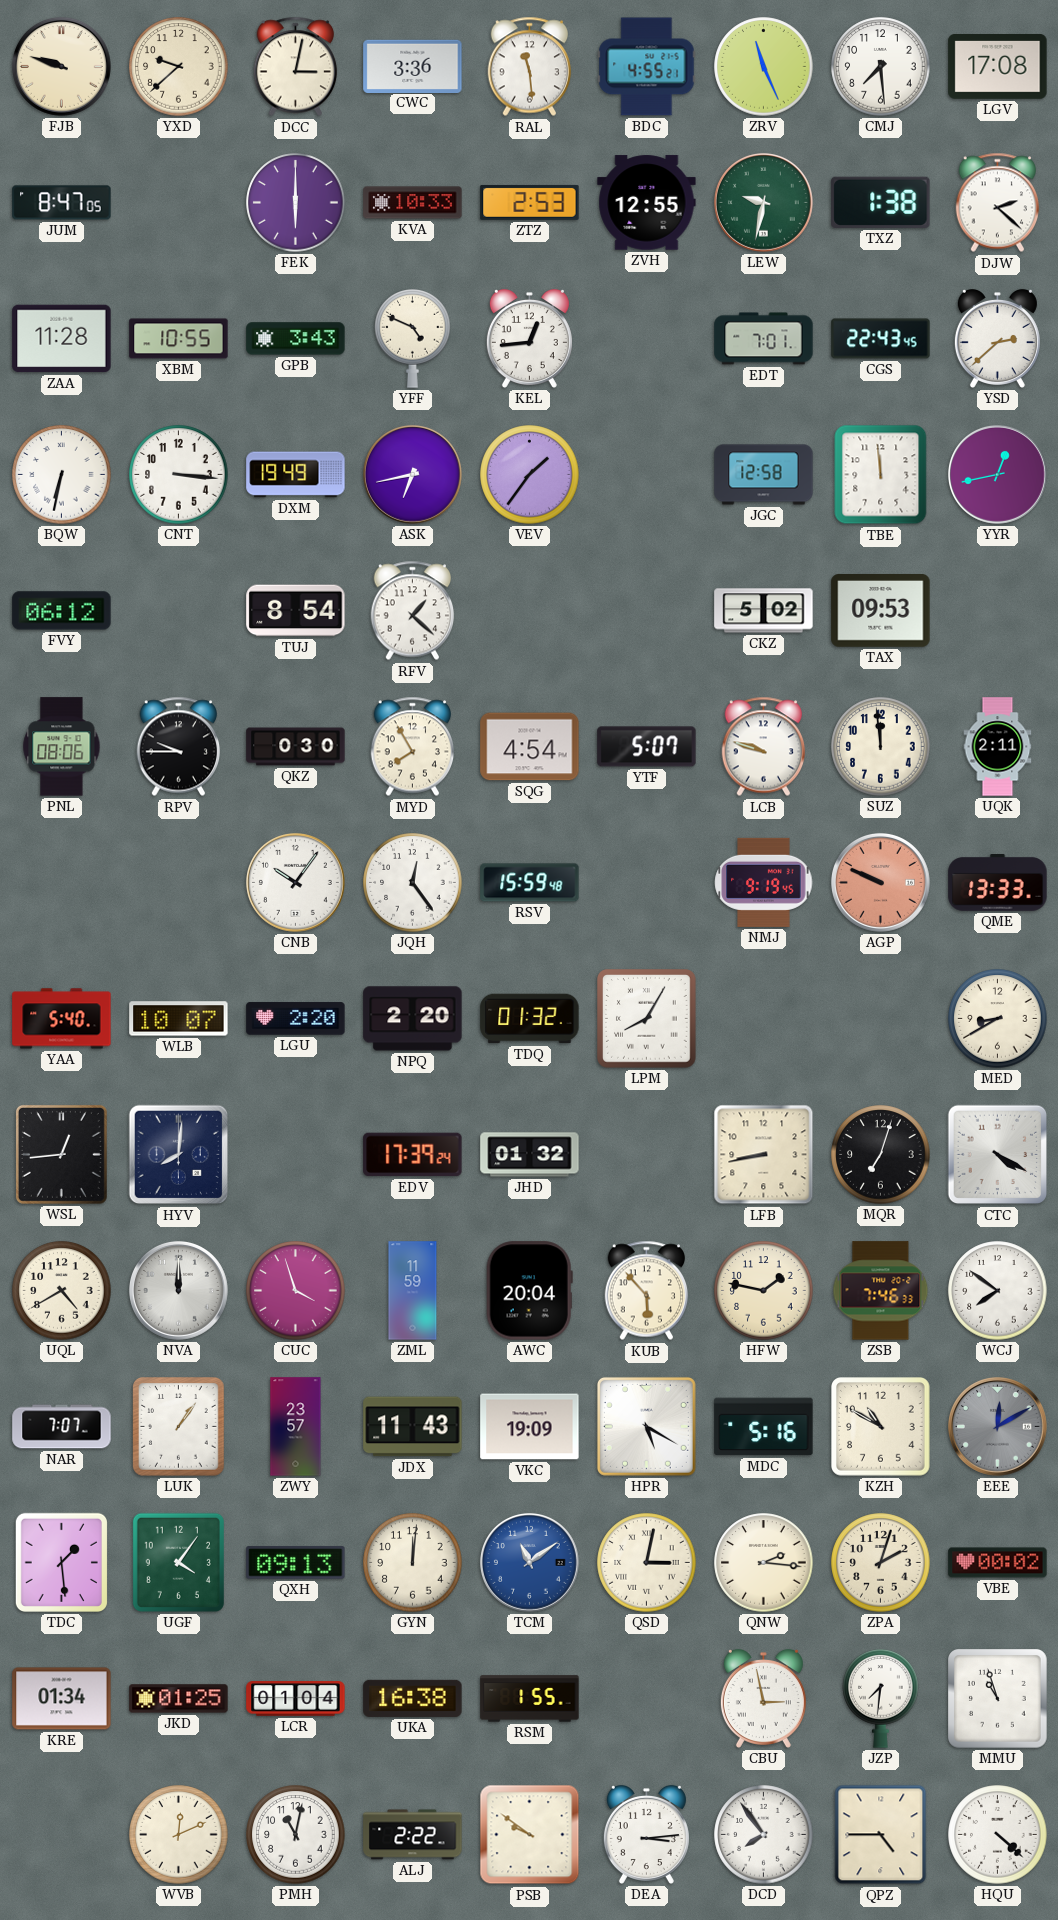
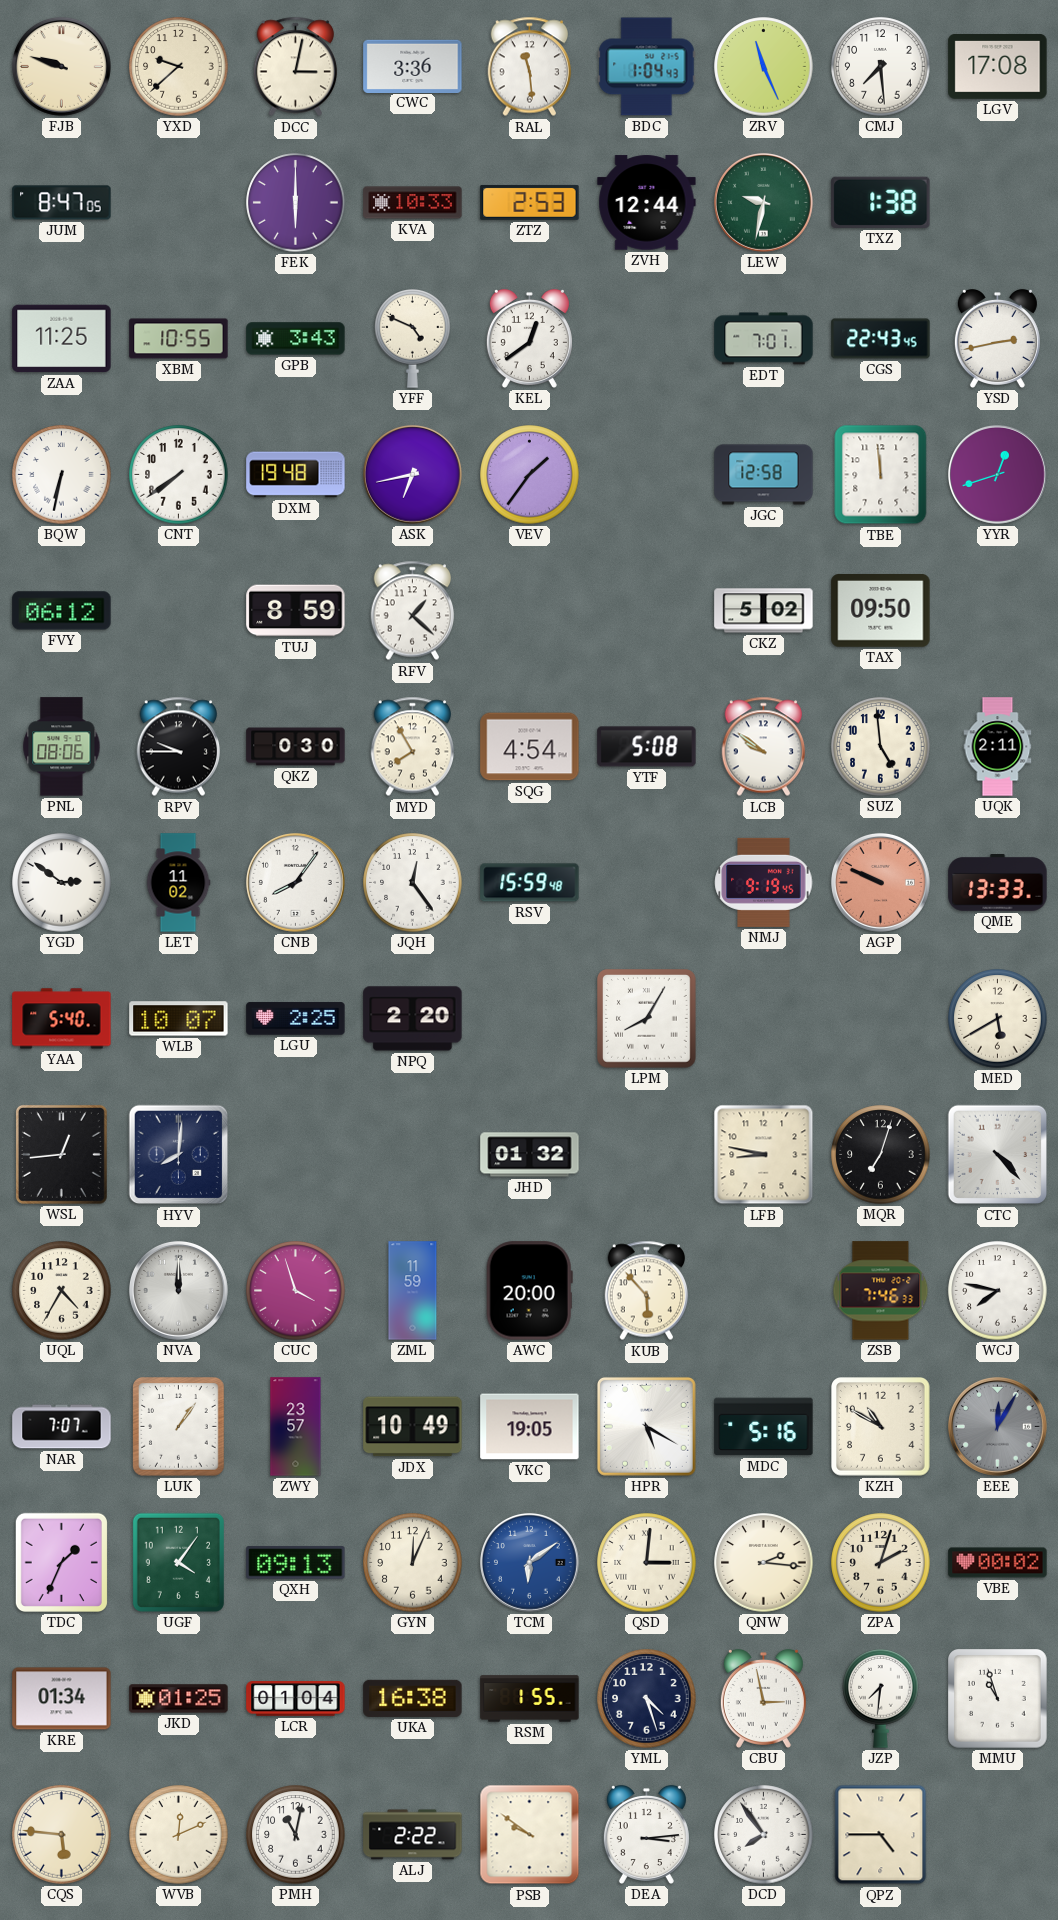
BDC: 4:55 -> 1:04 (647, 67)
ZVH: 12:55 -> 12:44 (647, 203)
DJW: 2:22 -> none (998, 203)
ZAA: 11:28 -> 11:25 (62, 339)
KEL: 12:44 -> 12:39 (529, 338)
YSD: 2:38 -> 2:43 (997, 338)
CNT: 3:16 -> 7:39 (179, 475)
DXM: 19:49 -> 19:48 (296, 475)
YYR: 12:43 -> 12:42 (997, 474)
TUJ: 8:54 -> 8:59 (296, 611)
TAX: 09:53 -> 09:50 (881, 611)
YTF: 5:07 -> 5:08 (647, 747)
LCB: 9:48 -> 9:51 (764, 747)
SUZ: 11:59 -> 4:59 (881, 747)
YGD: none -> 2:51 (62, 883)
LET: none -> 11:02 (178, 883)
CNB: 10:06 -> 8:06 (295, 882)
LGU: 2:20 -> 2:25 (296, 1019)
TDQ: 01:32 -> none (530, 1019)
MED: 8:40 -> 5:40 (998, 1019)
EDV: 17:39 -> none (413, 1155)
LFB: 8:43 -> 8:47 (764, 1155)
CTC: 4:20 -> 4:23 (998, 1155)
UQL: 4:40 -> 4:35 (62, 1291)
AWC: 20:04 -> 20:00 (529, 1291)
HFW: 1:47 -> none (764, 1291)
WCJ: 7:51 -> 7:47 (998, 1291)
JDX: 11:43 -> 10:49 (413, 1427)
VKC: 19:09 -> 19:05 (530, 1427)
EEE: 12:10 -> 12:05 (997, 1426)
TDC: 1:29 -> 1:34 (61, 1562)
GYN: 12:01 -> 12:04 (413, 1563)
TCM: 11:09 -> 6:09 (529, 1562)
QSD: 3:02 -> 3:01 (647, 1563)
YML: none -> 4:27 (647, 1699)
CQS: none -> 5:46 (62, 1835)
HQU: 4:22 -> none (998, 1835)
